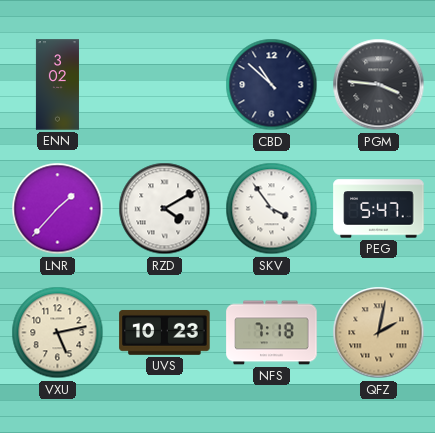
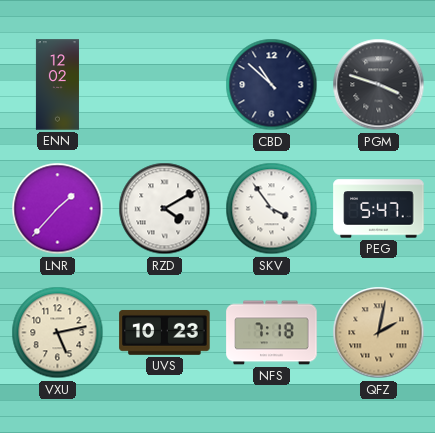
ENN: 3:02 -> 12:02 (57, 85)
PGM: 3:46 -> 3:48 (379, 85)
